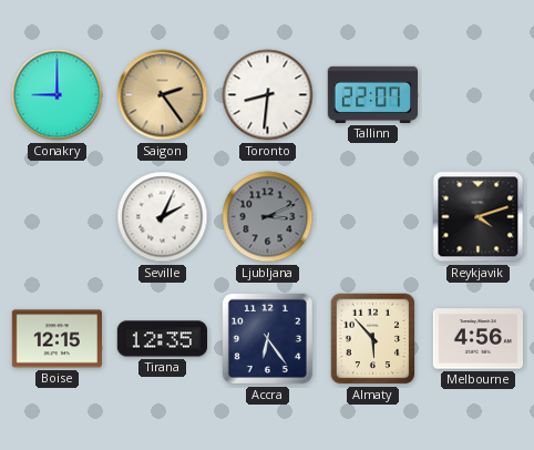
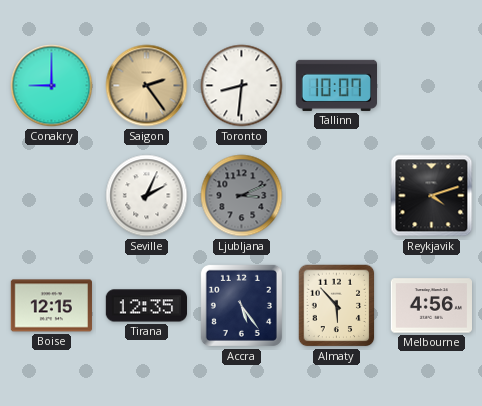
Tallinn: 22:07 -> 10:07 (336, 85)
Accra: 6:24 -> 5:24 (241, 305)
